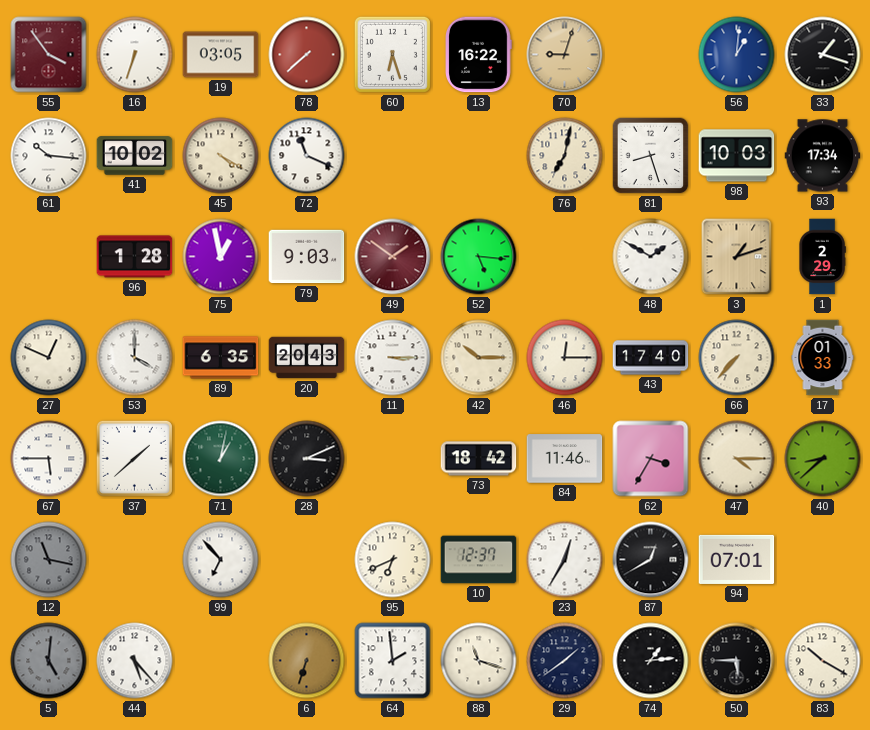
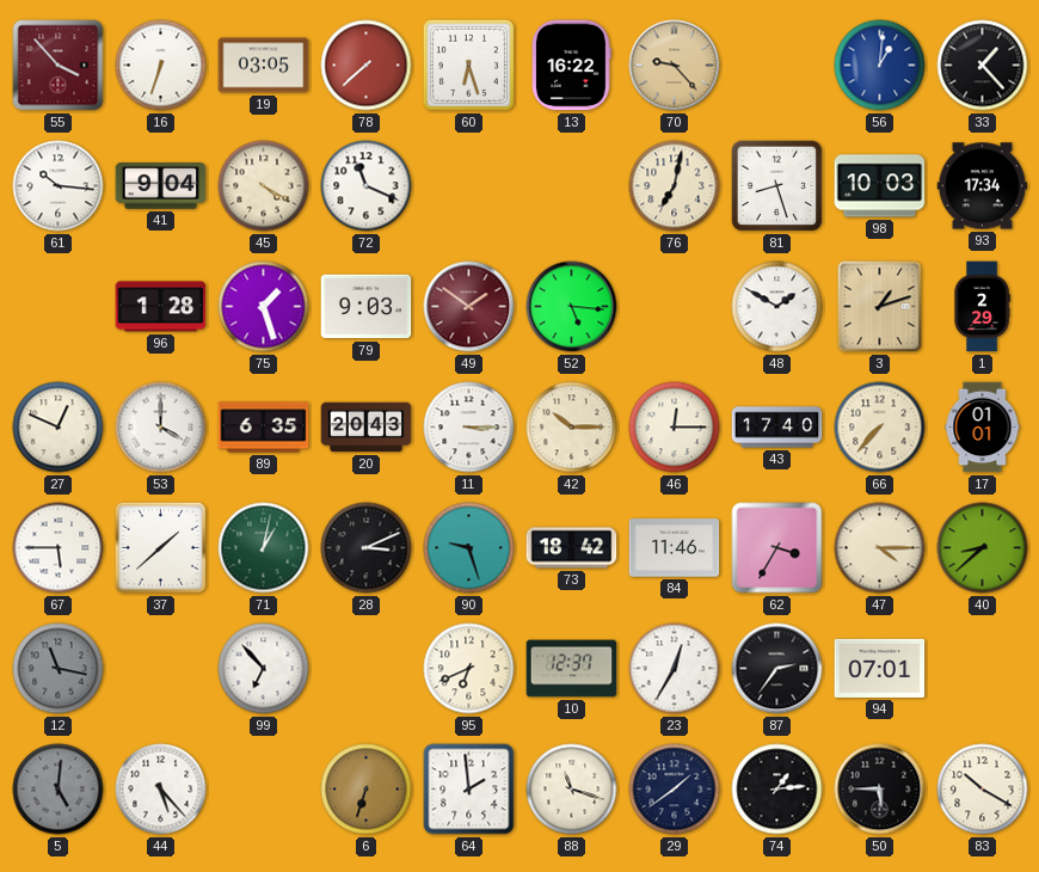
55: 3:54 -> 3:53 (59, 66)
70: 9:03 -> 9:23 (675, 66)
33: 1:18 -> 1:23 (983, 66)
41: 10:02 -> 9:04 (161, 186)
75: 12:58 -> 1:27 (264, 307)
17: 01:33 -> 01:01 (983, 428)
90: none -> 9:27 (469, 548)
87: 12:40 -> 2:36 (777, 669)
